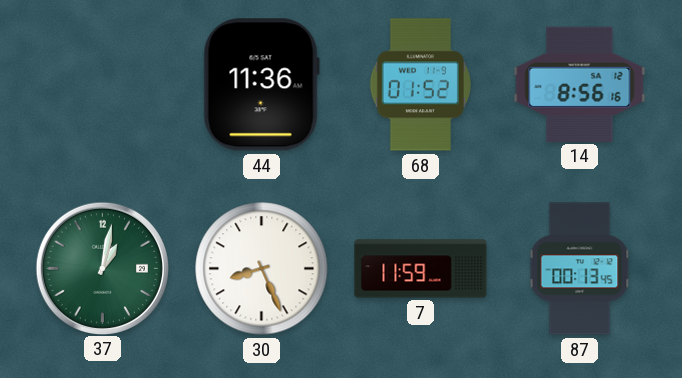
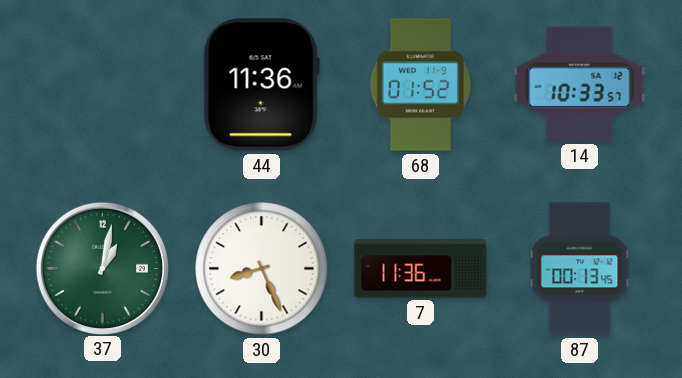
14: 8:56 -> 10:33 (580, 84)
7: 11:59 -> 11:36 (421, 269)
